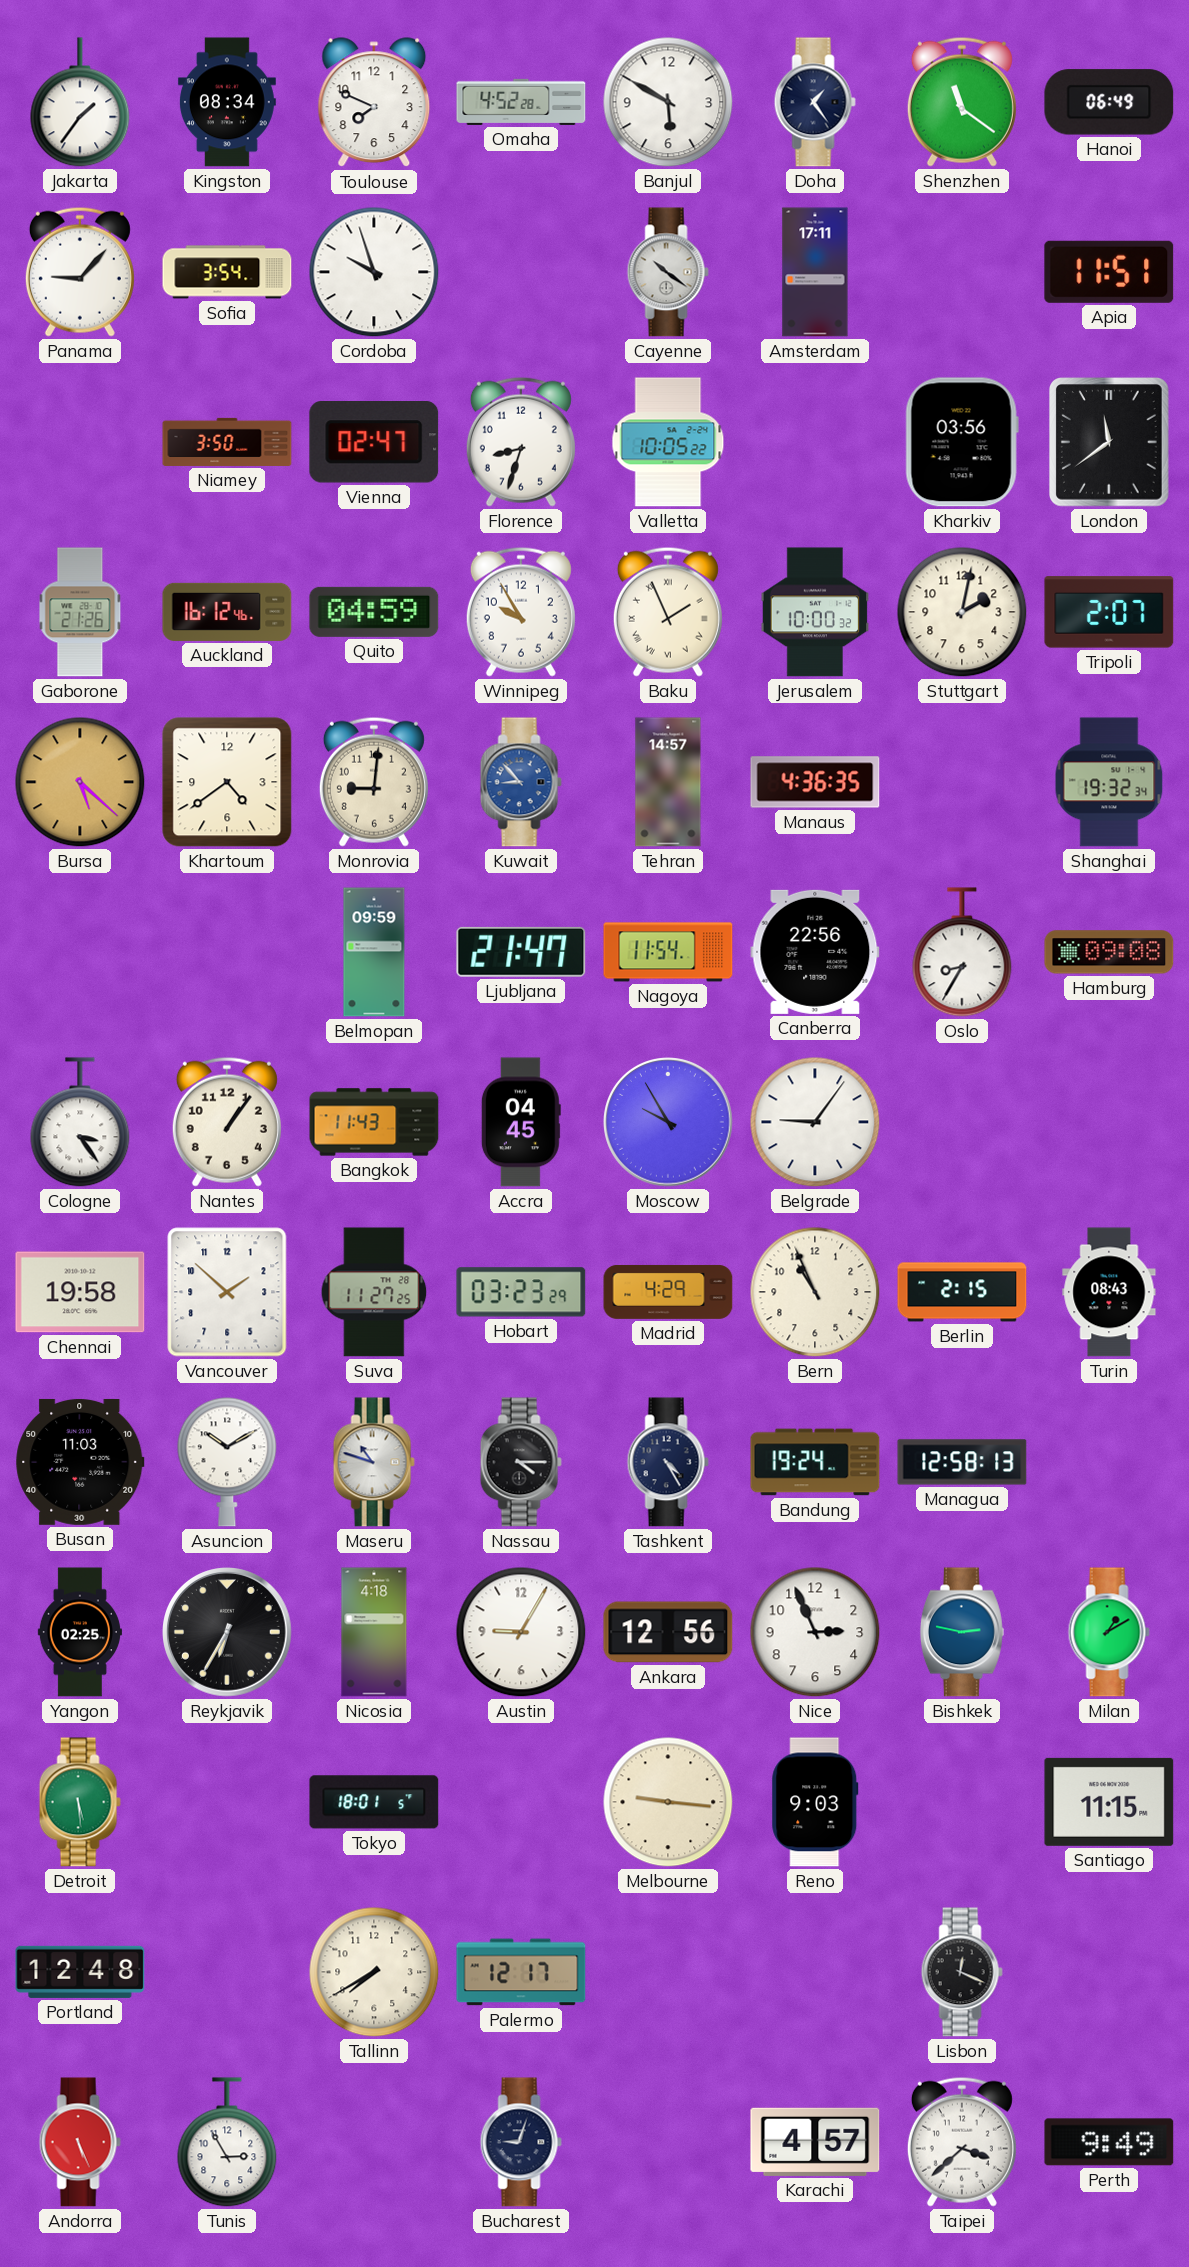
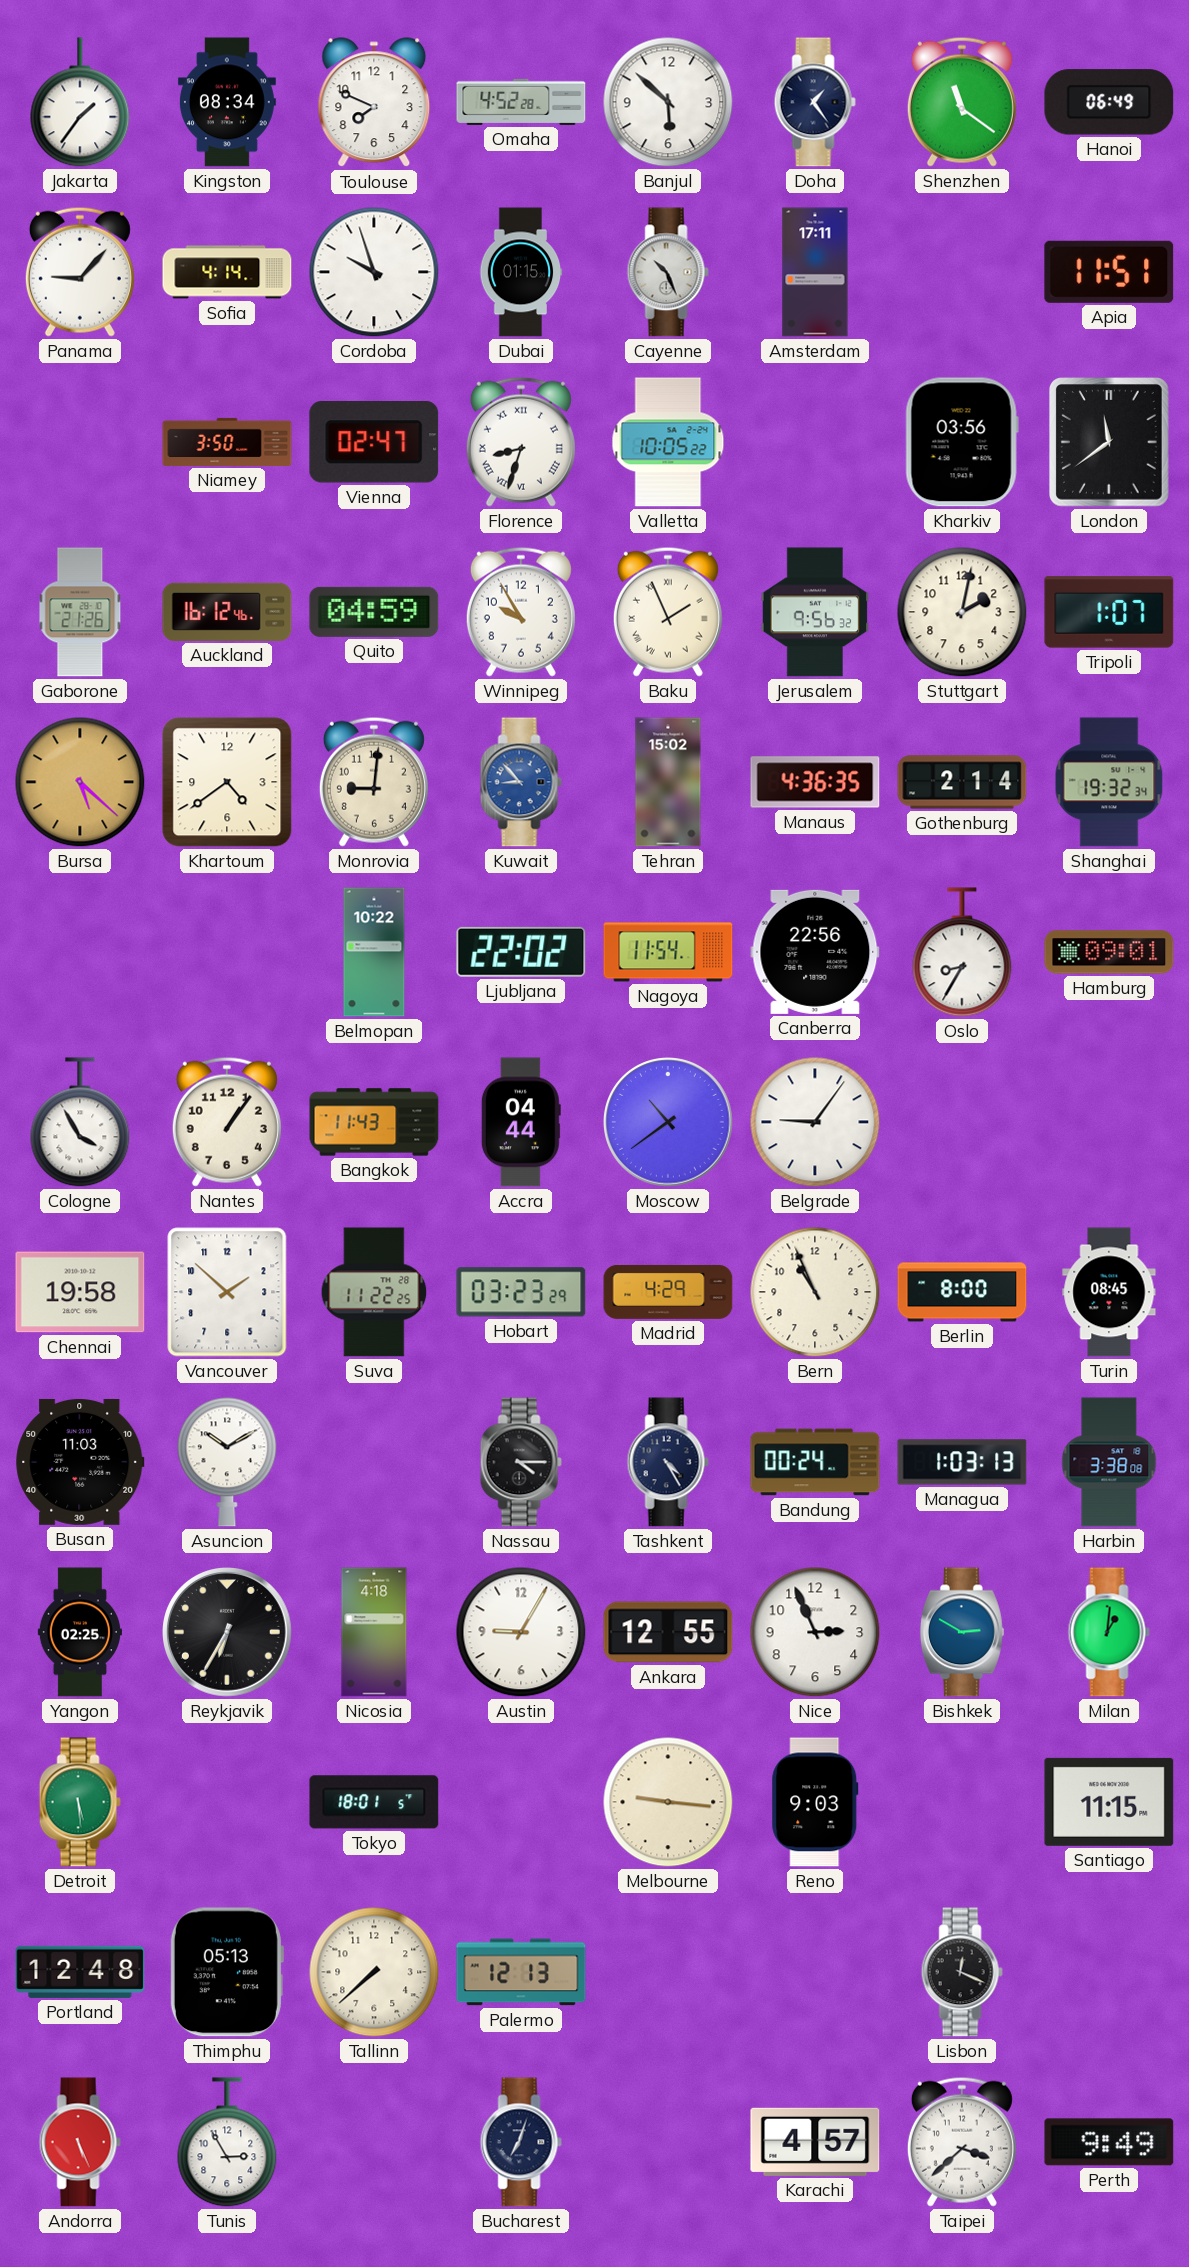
Banjul: 5:50 -> 5:52 (668, 102)
Sofia: 3:54 -> 4:14 (227, 272)
Dubai: none -> 01:15 (521, 272)
Cayenne: 10:21 -> 10:26 (668, 272)
Florence numerals: Arabic -> Roman (521, 442)
Jerusalem: 10:00 -> 9:56 (815, 612)
Tripoli: 2:07 -> 1:07 (1109, 612)
Tehran: 14:57 -> 15:02 (668, 782)
Gothenburg: none -> 2:14 (962, 782)
Belmopan: 09:59 -> 10:22 (374, 952)
Ljubljana: 21:47 -> 22:02 (521, 952)
Hamburg: 09:08 -> 09:01 (1109, 952)
Cologne: 3:24 -> 3:55 (80, 1122)
Accra: 04:45 -> 04:44 (521, 1122)
Moscow: 9:55 -> 10:39 (669, 1123)
Suva: 11:27 -> 11:22 (374, 1292)
Berlin: 2:15 -> 8:00 (962, 1292)
Turin: 08:43 -> 08:45 (1109, 1292)
Maseru: 10:48 -> none (374, 1462)
Bandung: 19:24 -> 00:24 (815, 1462)
Managua: 12:58 -> 1:03 (962, 1462)
Harbin: none -> 3:38 (1109, 1462)
Ankara: 12:56 -> 12:55 (668, 1632)
Bishkek: 2:47 -> 2:50 (962, 1632)
Milan: 1:10 -> 1:01 (1109, 1632)
Thimphu: none -> 05:13 (226, 1972)
Tallinn: 7:40 -> 7:38 (374, 1972)
Palermo: 12:17 -> 12:13 (521, 1972)
Bucharest: 9:03 -> 7:03 (521, 2142)
